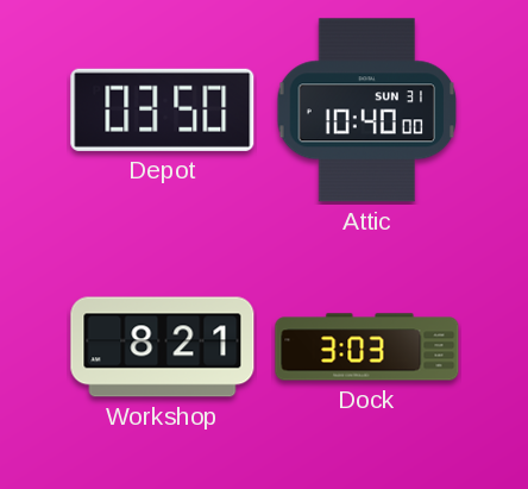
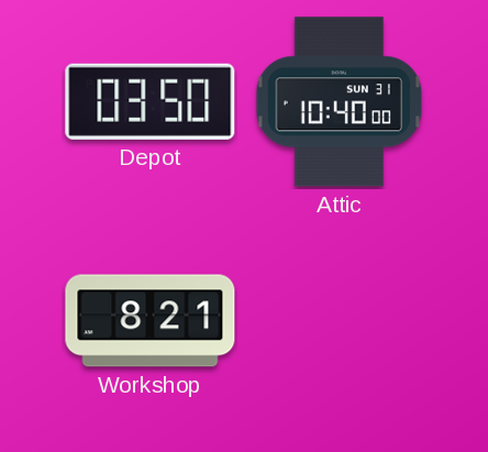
Dock: 3:03 -> none (367, 347)
